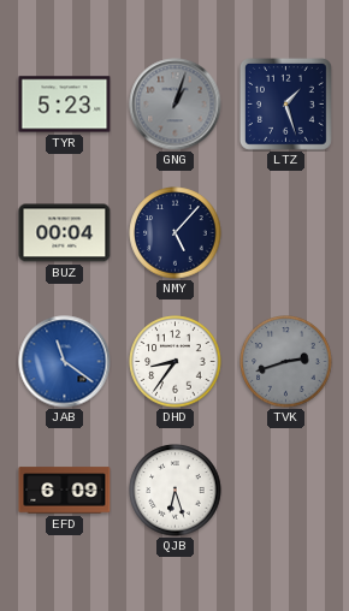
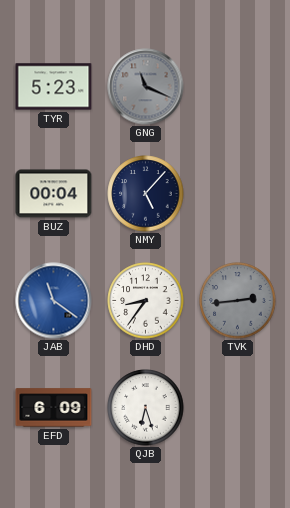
GNG: 1:03 -> 11:19 (146, 87)
LTZ: 1:27 -> none (285, 103)
TVK: 2:42 -> 2:44 (238, 301)
